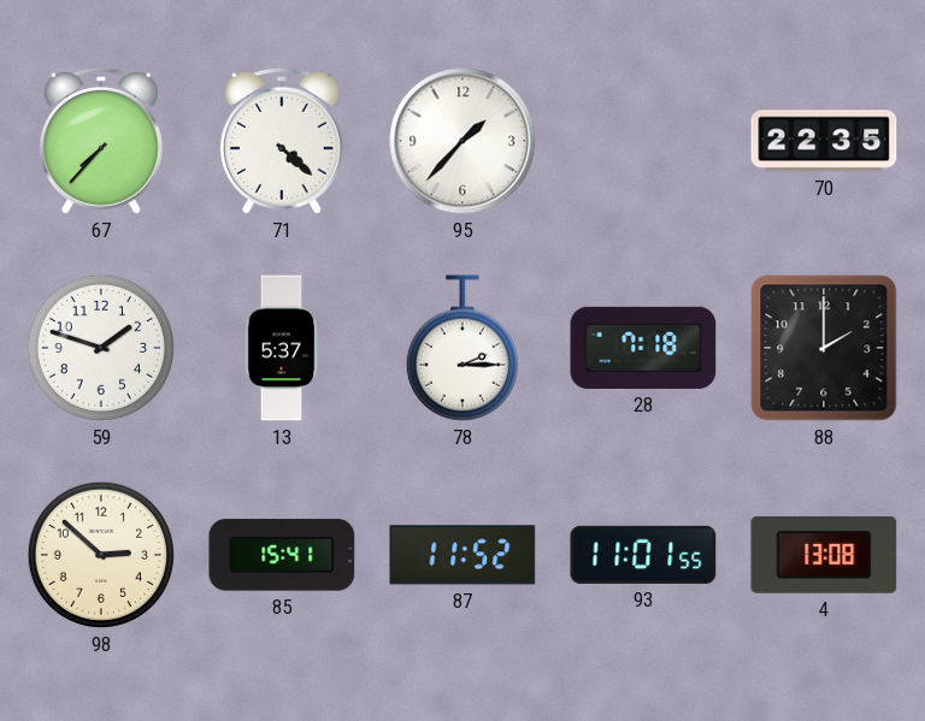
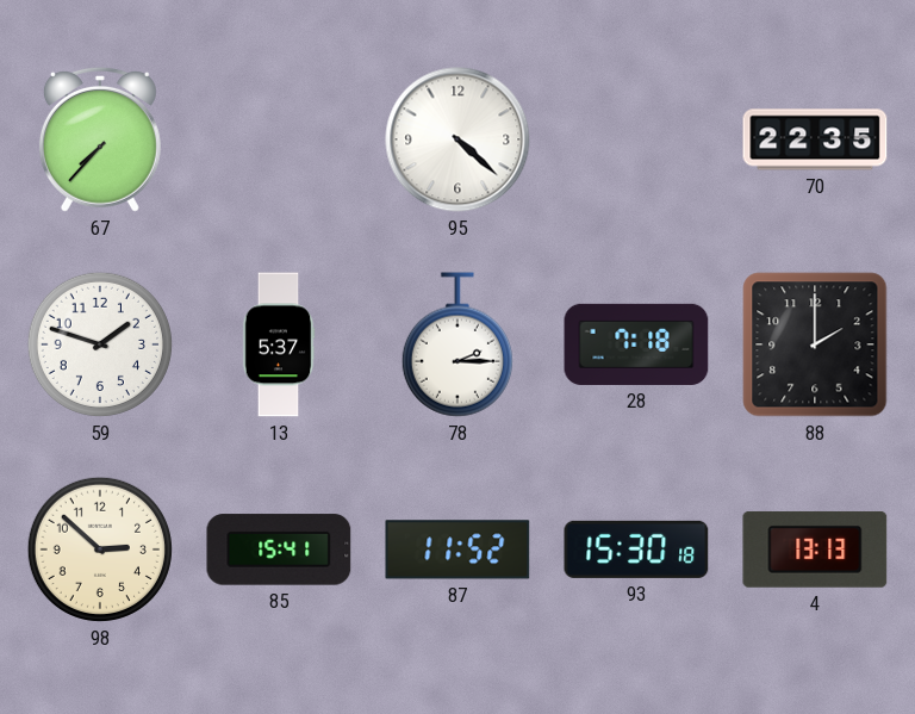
71: 4:22 -> none (282, 141)
95: 1:37 -> 4:22 (457, 139)
93: 11:01 -> 15:30 (636, 550)
4: 13:08 -> 13:13 (815, 550)
